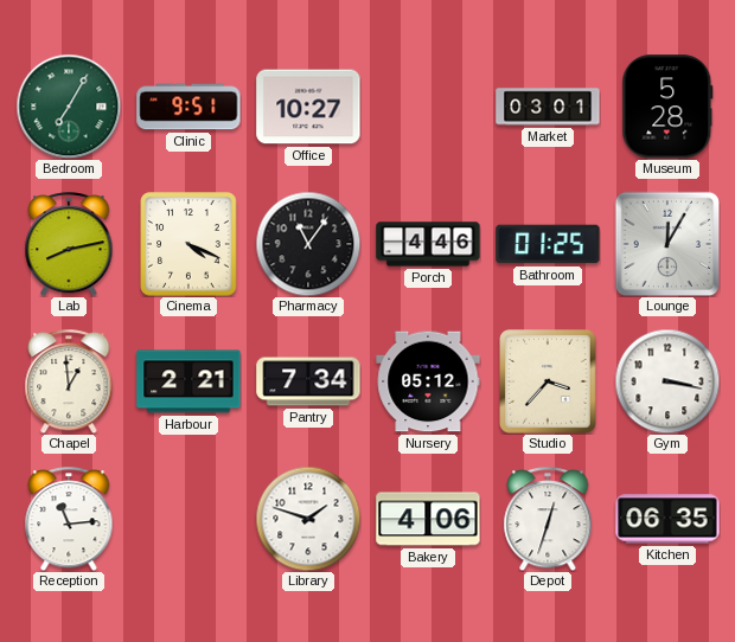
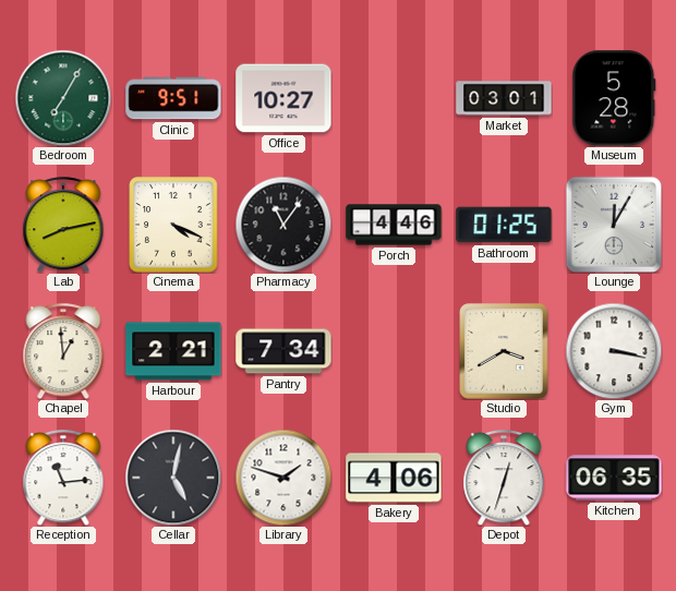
Nursery: 05:12 -> none (428, 381)
Studio: 3:37 -> 3:40 (505, 351)
Cellar: none -> 5:02 (173, 478)
